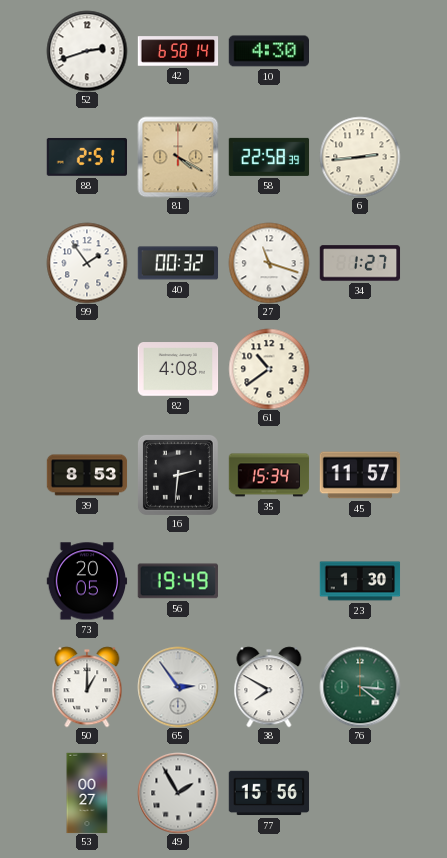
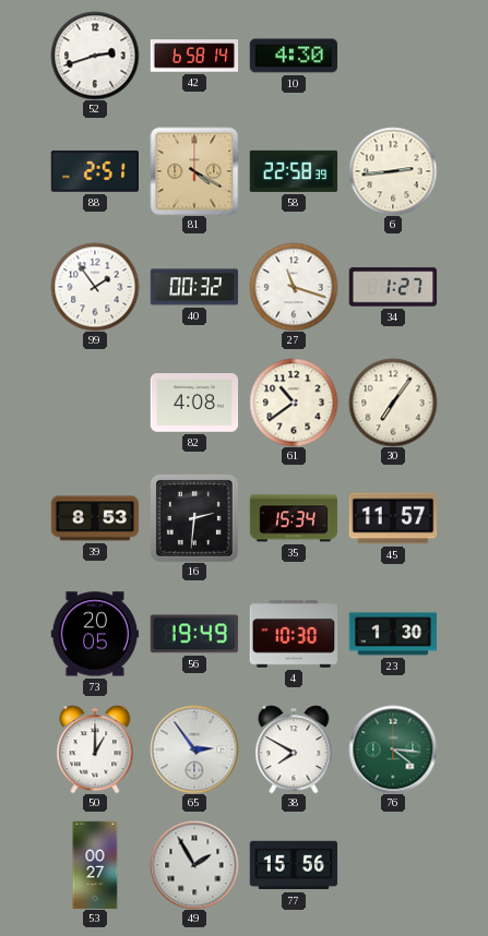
30: none -> 7:06 (393, 403)
4: none -> 10:30 (294, 634)
